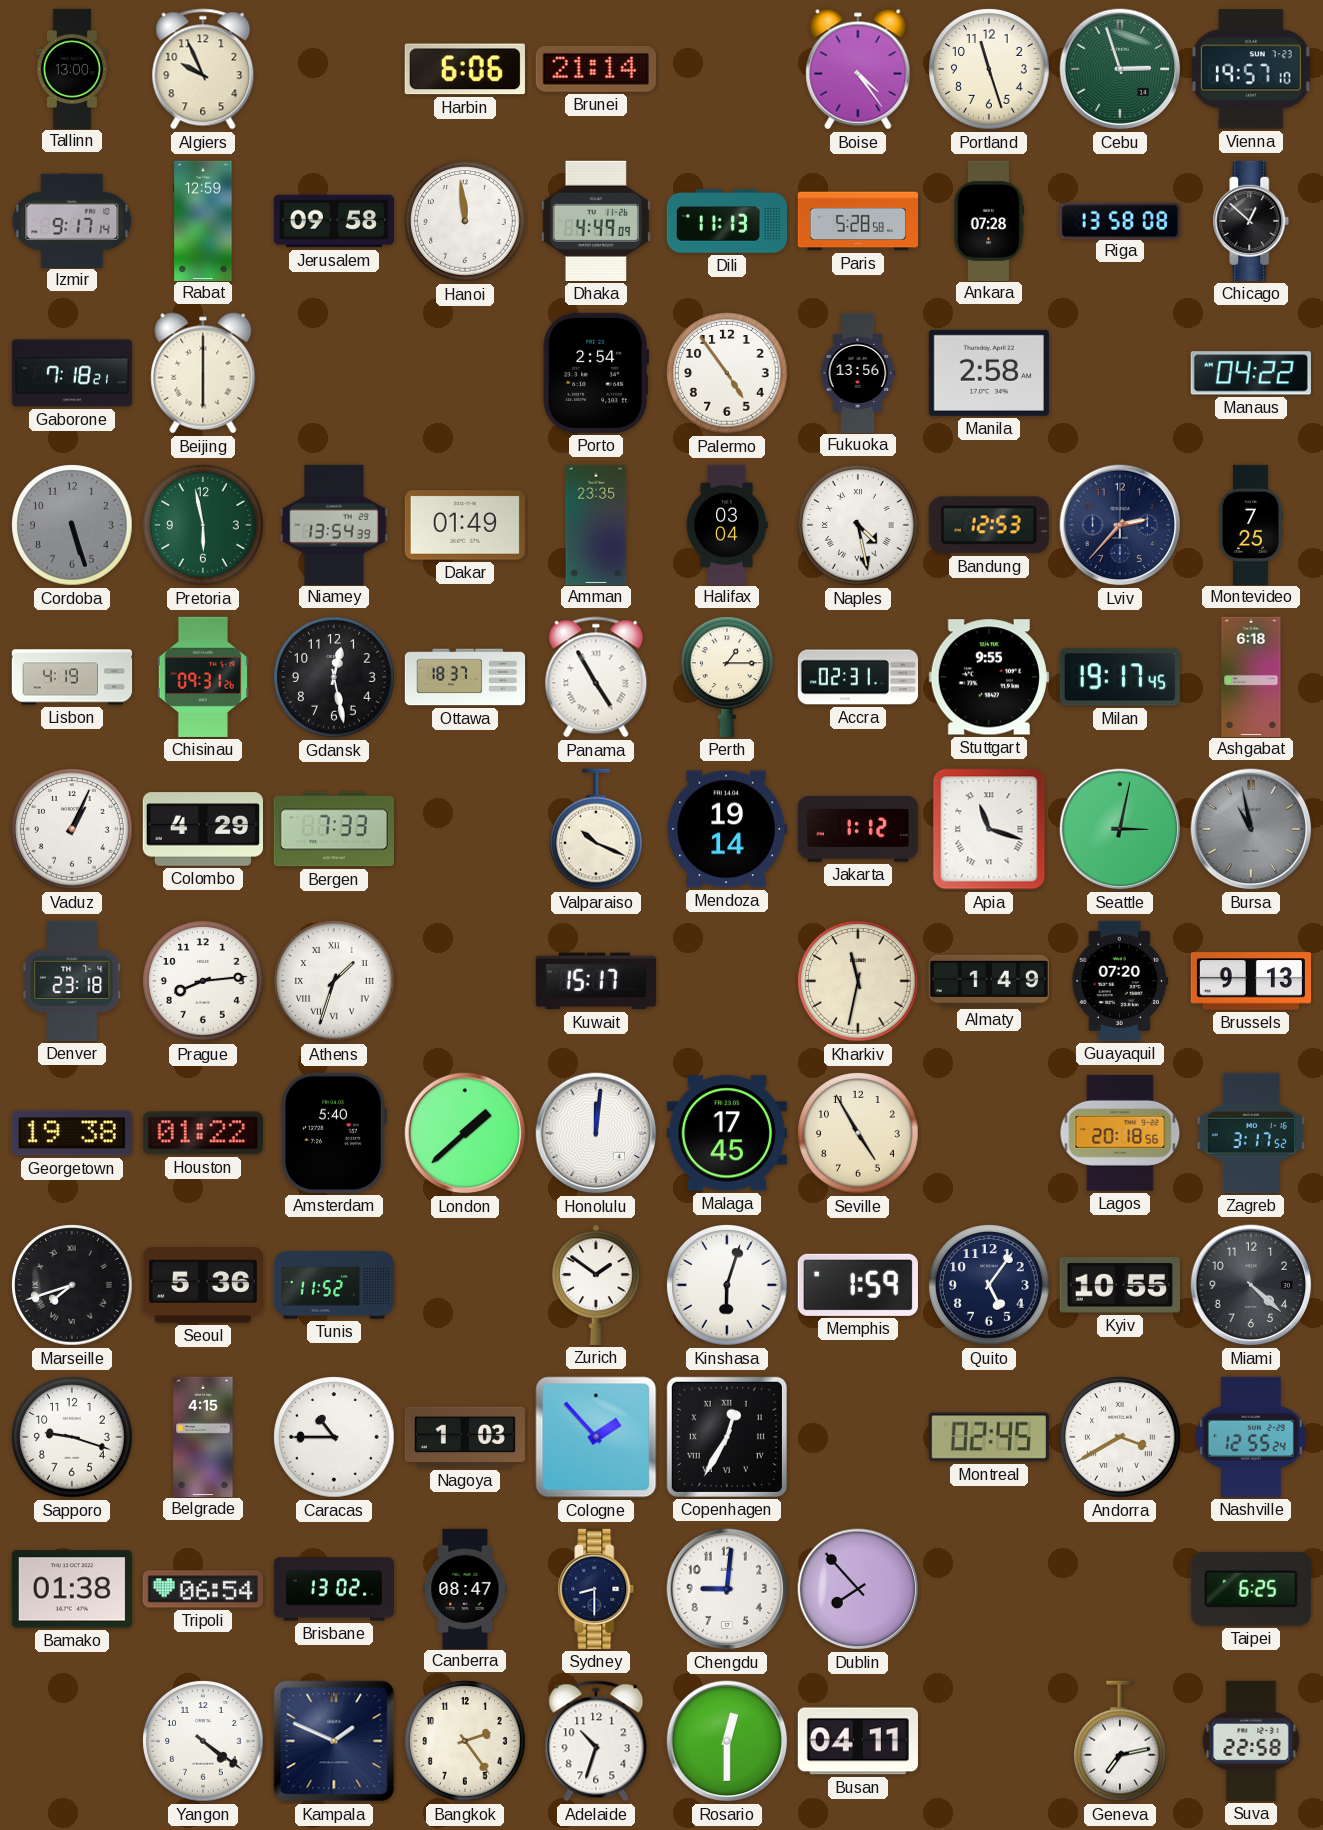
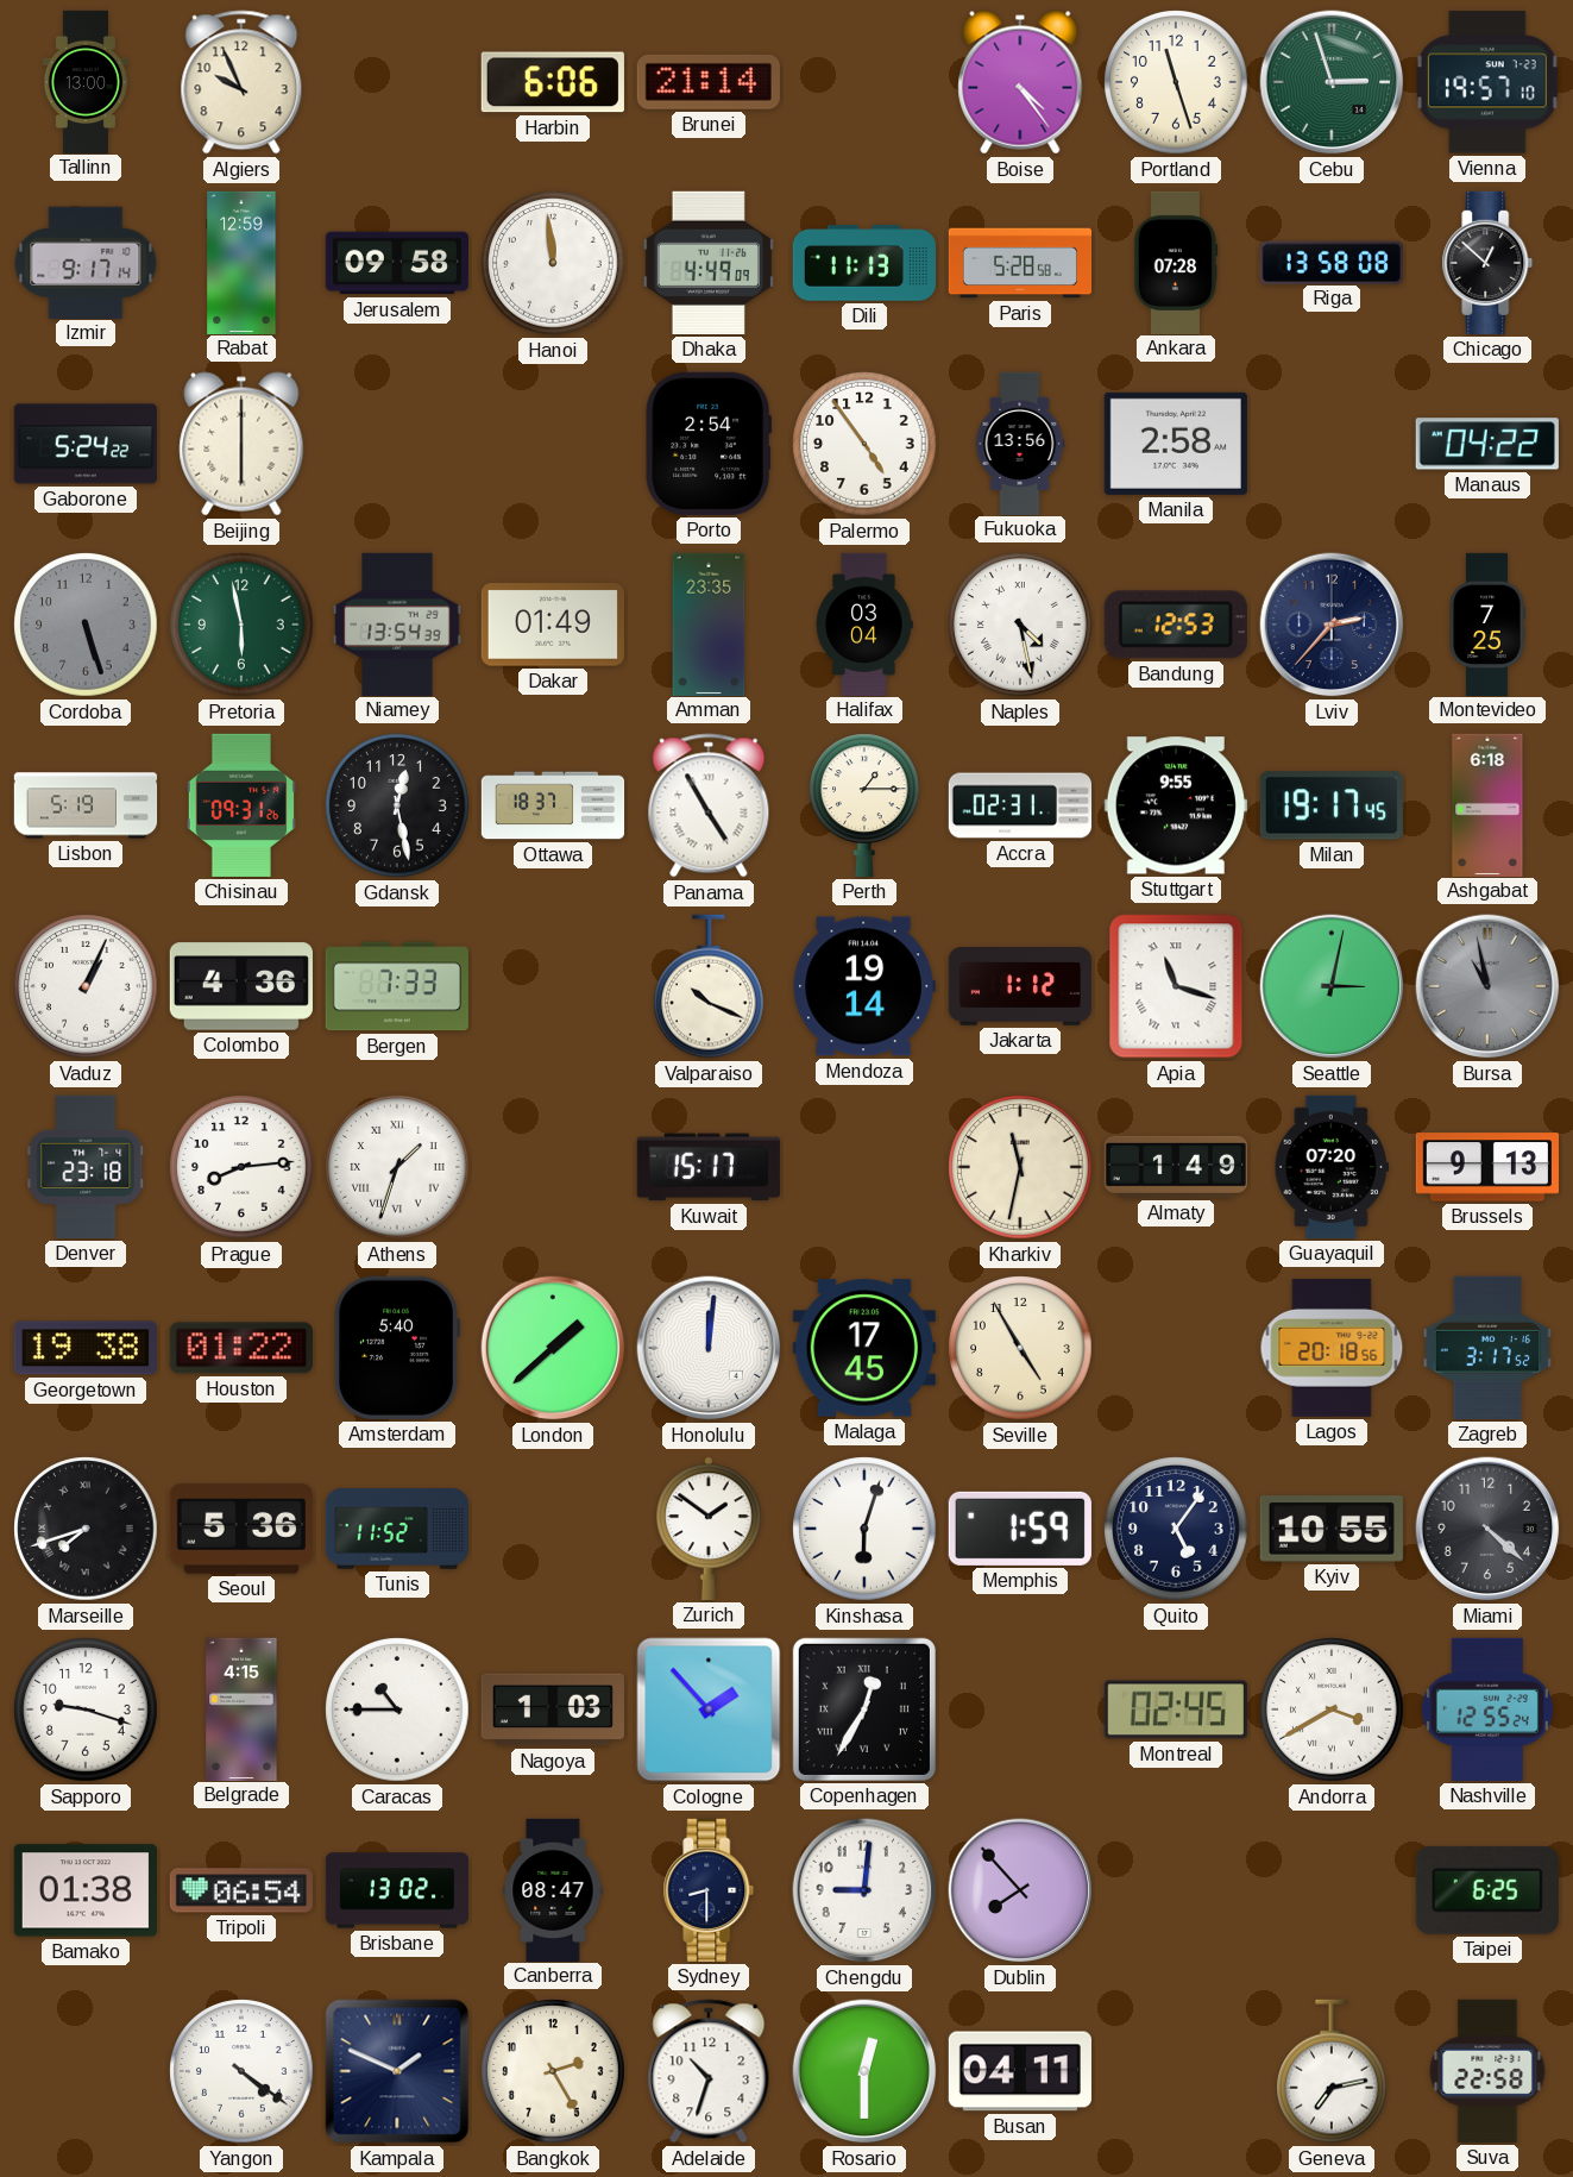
Gaborone: 7:18 -> 5:24 (86, 444)
Lisbon: 4:19 -> 5:19 (86, 805)
Colombo: 4:29 -> 4:36 (241, 986)
Bangkok: 2:24 -> 2:25 (553, 2071)
